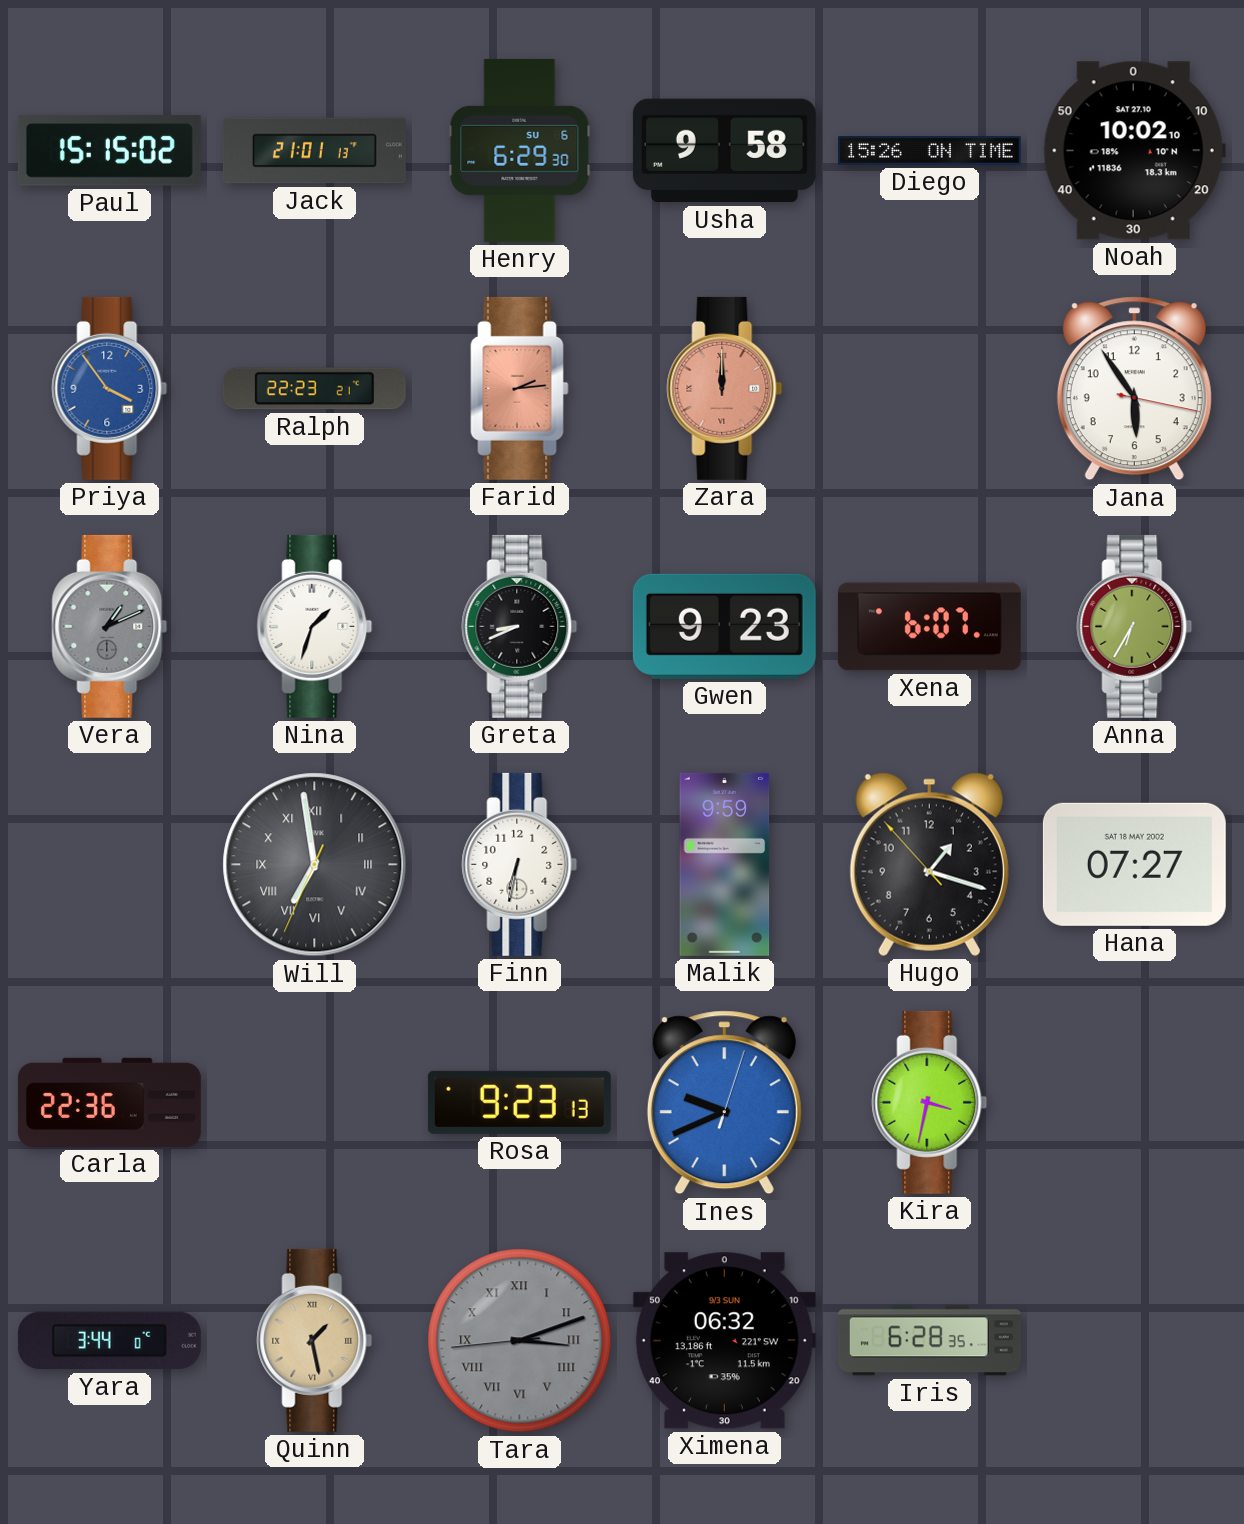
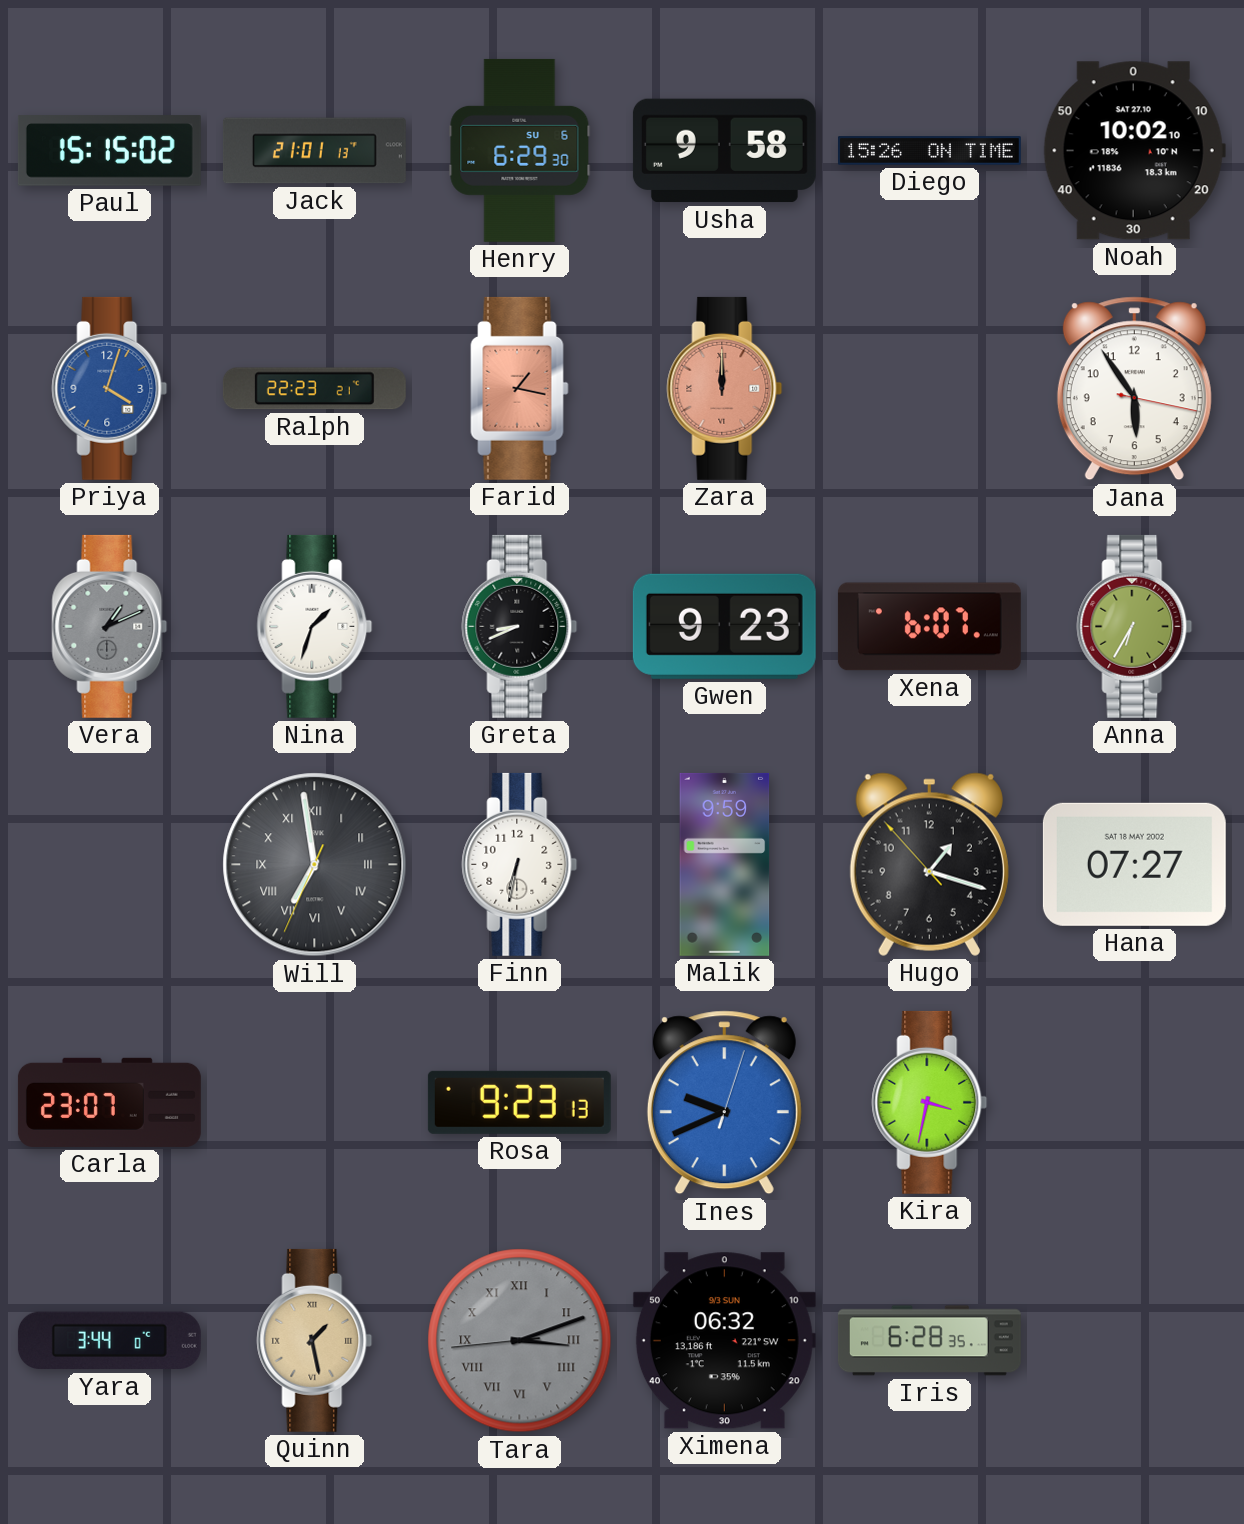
Priya: 3:54 -> 4:03 (110, 388)
Farid: 2:14 -> 1:17 (520, 388)
Carla: 22:36 -> 23:07 (109, 1102)
